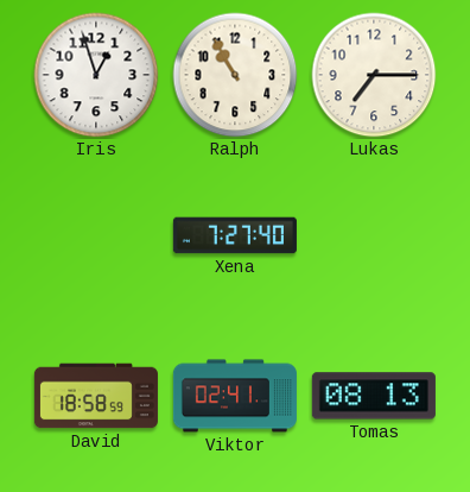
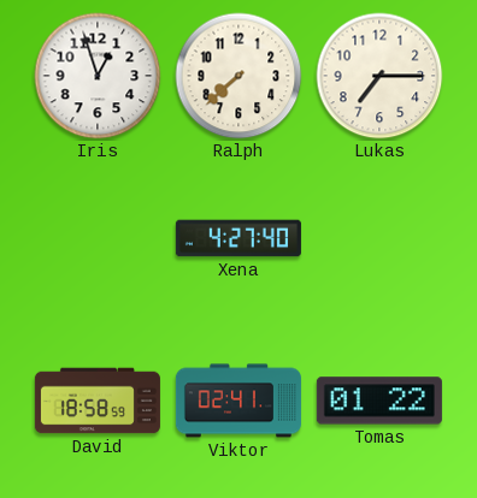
Ralph: 10:55 -> 7:38 (238, 76)
Xena: 7:27 -> 4:27 (238, 238)
Tomas: 08:13 -> 01:22 (379, 401)
